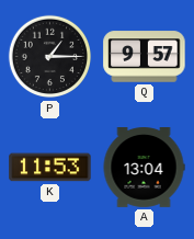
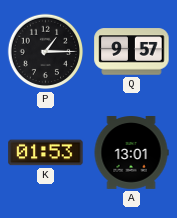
K: 11:53 -> 01:53 (46, 153)
A: 13:04 -> 13:01 (131, 153)
